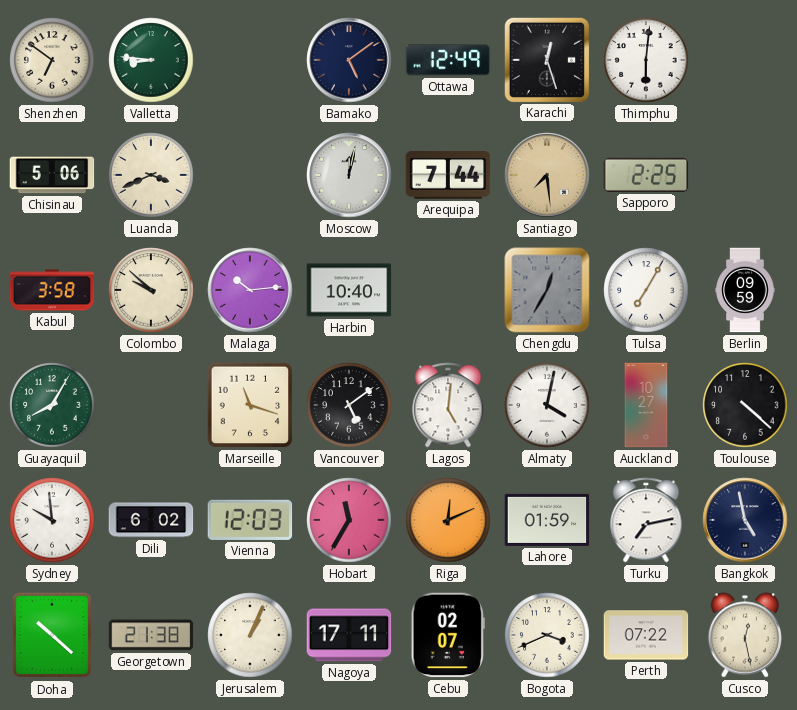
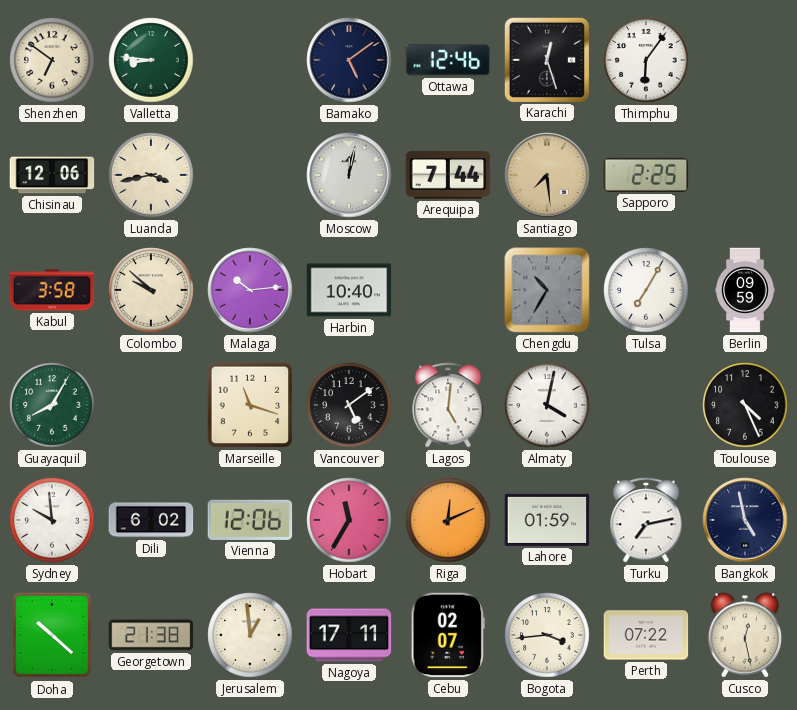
Ottawa: 12:49 -> 12:46 (448, 60)
Thimphu: 6:01 -> 6:06 (646, 60)
Chisinau: 5:06 -> 12:06 (52, 175)
Luanda: 3:41 -> 3:43 (151, 175)
Chengdu: 12:35 -> 10:35 (547, 290)
Auckland: 10:27 -> none (646, 405)
Toulouse: 4:22 -> 4:26 (745, 405)
Vienna: 12:03 -> 12:06 (250, 520)
Jerusalem: 1:04 -> 12:59 (250, 635)
Bogota: 3:41 -> 3:44 (547, 635)
